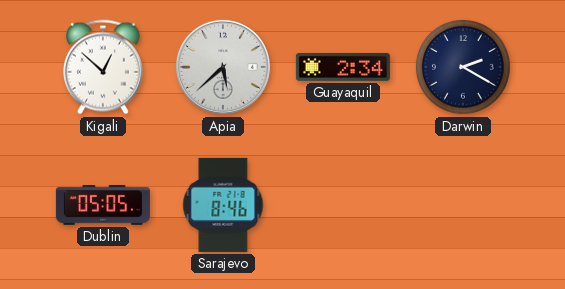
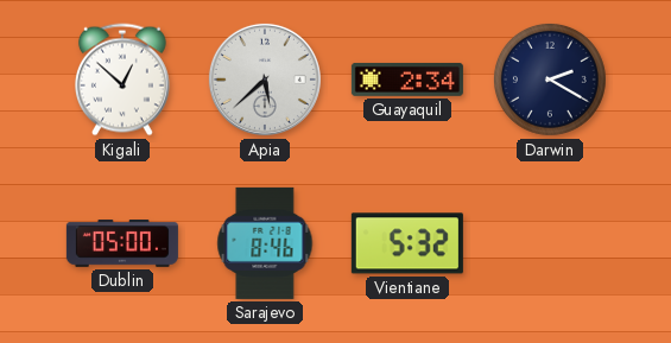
Dublin: 05:05 -> 05:00 (122, 244)
Vientiane: none -> 5:32 (407, 243)
